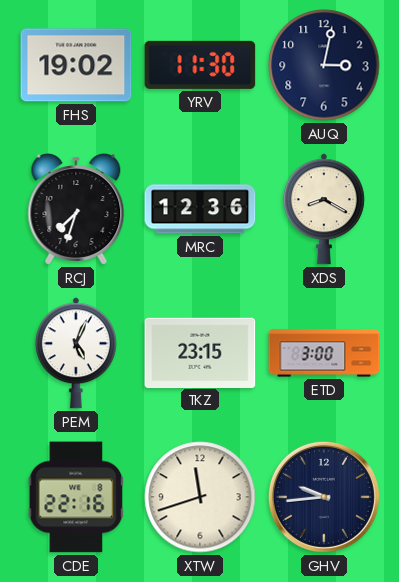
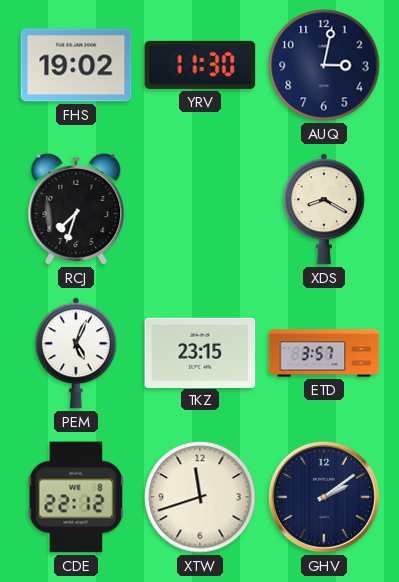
MRC: 12:36 -> none (200, 209)
ETD: 3:00 -> 3:57 (324, 353)
CDE: 22:16 -> 22:12 (76, 497)
GHV: 9:44 -> 2:09 (324, 497)
